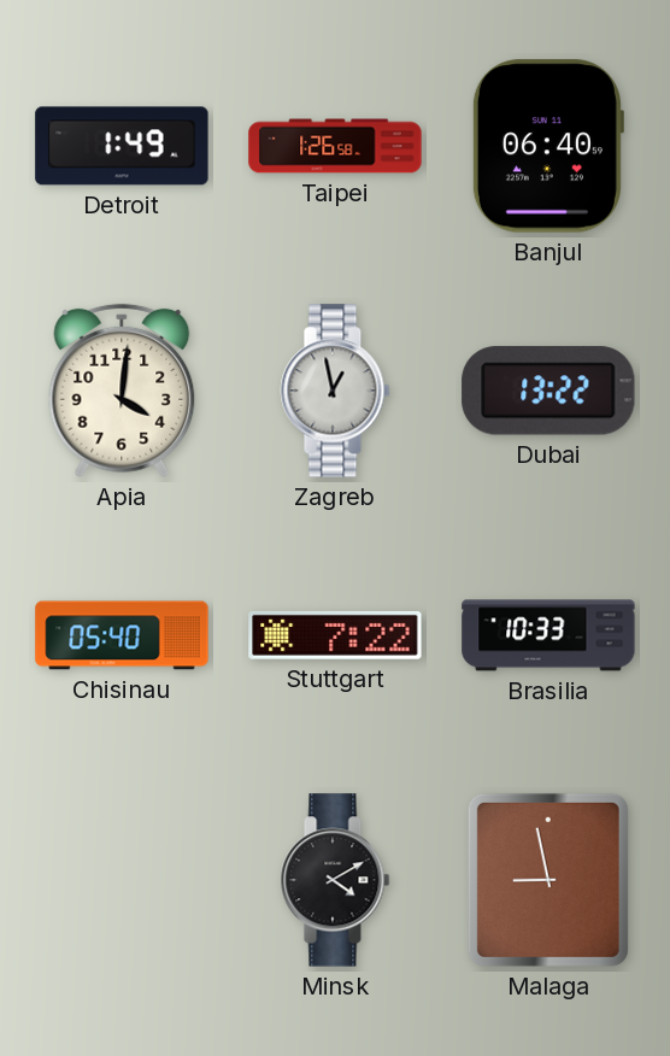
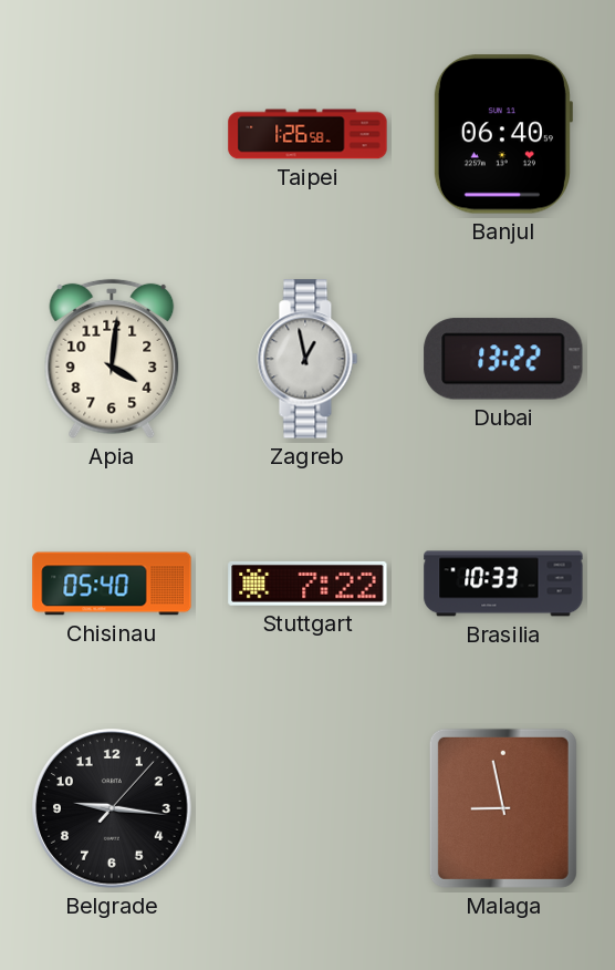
Detroit: 1:49 -> none (122, 146)
Belgrade: none -> 9:16 (112, 808)
Minsk: 4:10 -> none (335, 880)
